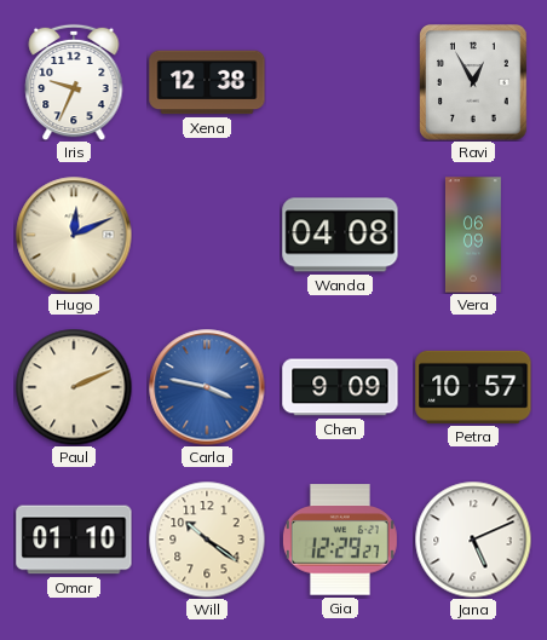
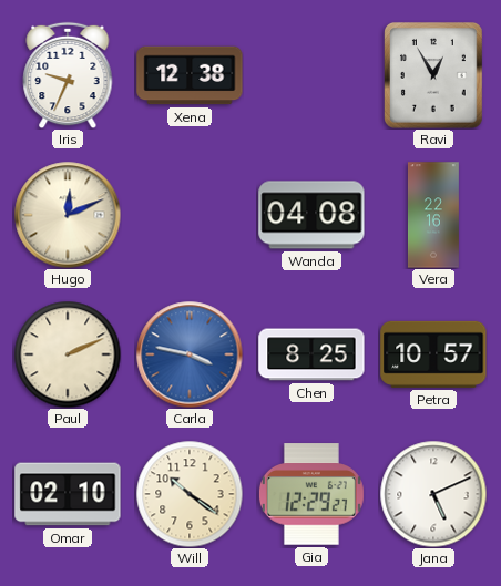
Vera: 06:09 -> 22:16 (433, 215)
Chen: 9:09 -> 8:25 (311, 354)
Omar: 01:10 -> 02:10 (68, 494)
